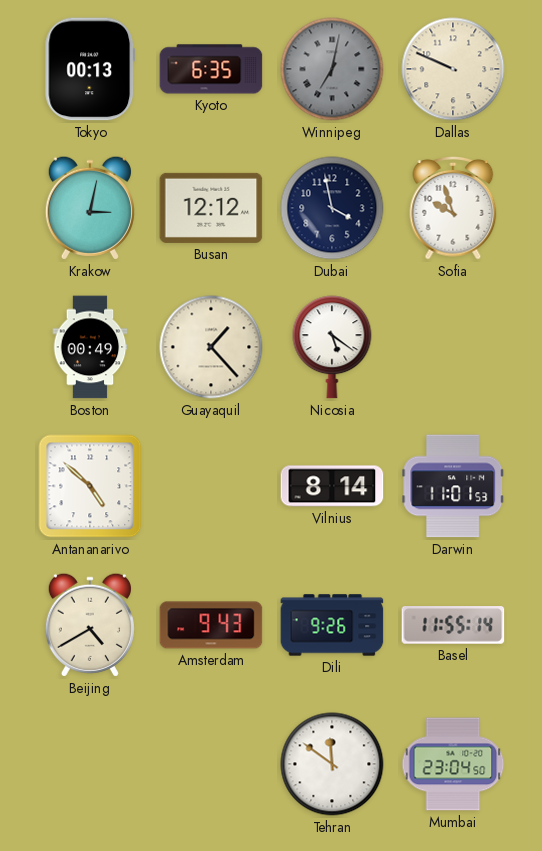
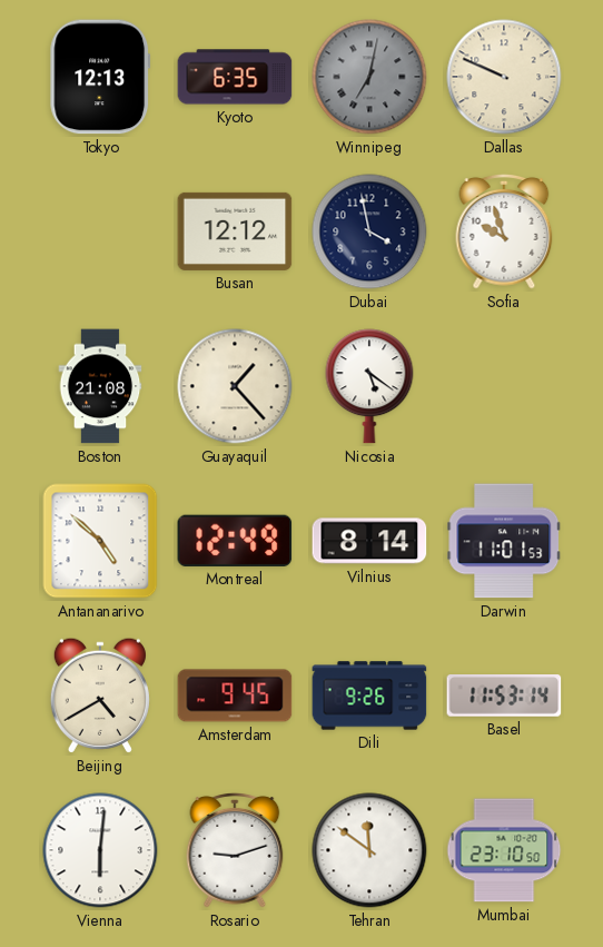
Tokyo: 00:13 -> 12:13 (100, 77)
Krakow: 3:02 -> none (90, 208)
Boston: 00:49 -> 21:08 (100, 386)
Montreal: none -> 12:49 (235, 541)
Amsterdam: 9:43 -> 9:45 (235, 696)
Basel: 11:55 -> 11:53 (504, 696)
Vienna: none -> 6:01 (100, 850)
Rosario: none -> 9:12 (235, 851)
Mumbai: 23:04 -> 23:10 (504, 850)
